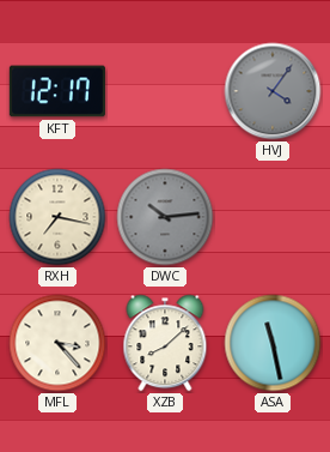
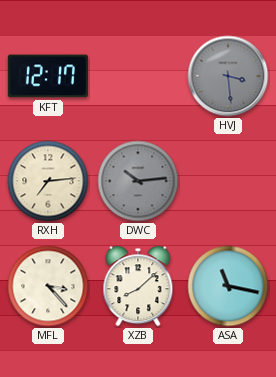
HVJ: 4:06 -> 3:29 (228, 76)
RXH: 7:17 -> 7:14 (48, 181)
ASA: 11:28 -> 11:17 (228, 286)
